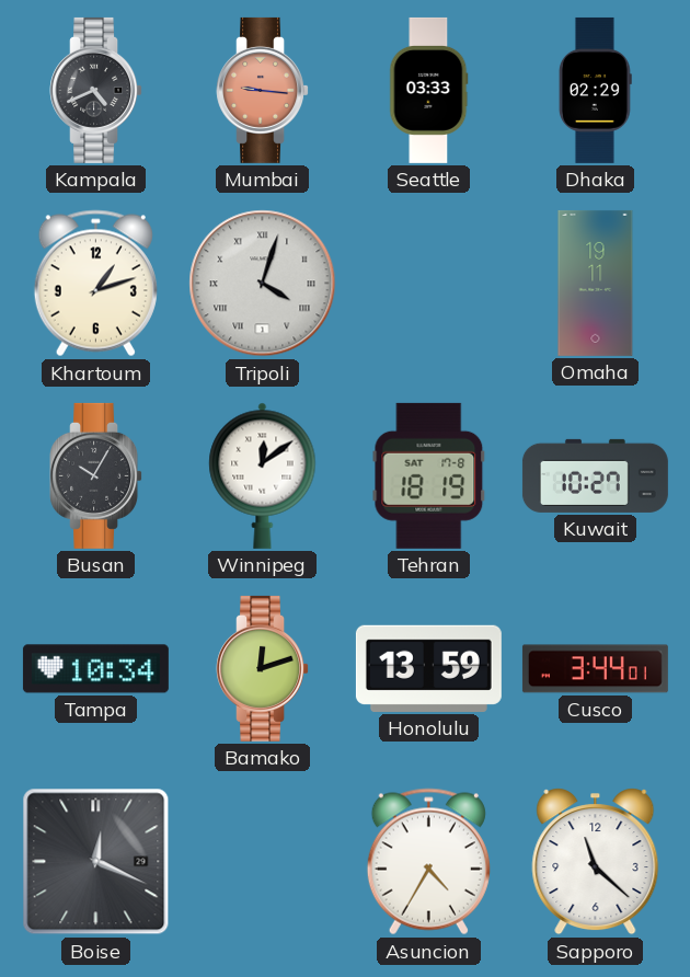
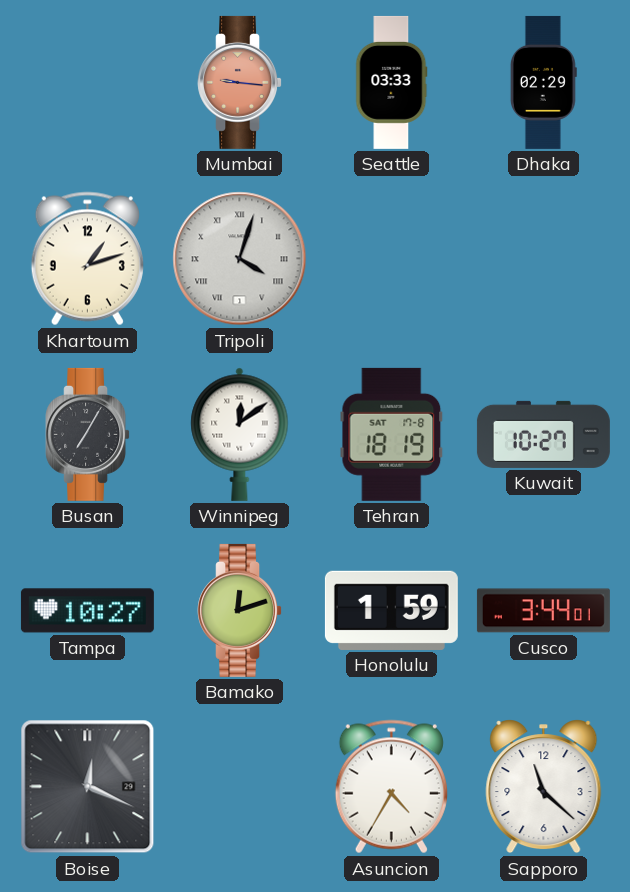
Kampala: 4:41 -> none (96, 90)
Omaha: 19:11 -> none (596, 283)
Busan: 10:05 -> 7:05 (88, 434)
Tampa: 10:34 -> 10:27 (87, 611)
Honolulu: 13:59 -> 1:59 (391, 610)
